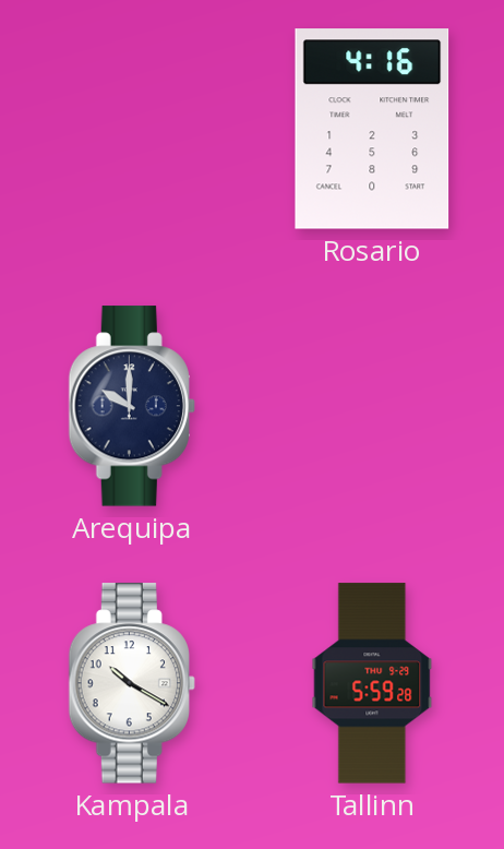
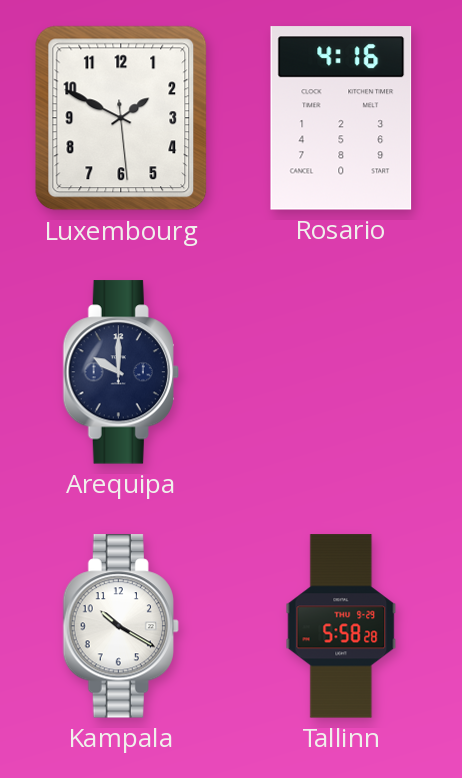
Luxembourg: none -> 1:49 (121, 118)
Tallinn: 5:59 -> 5:58 (341, 626)
